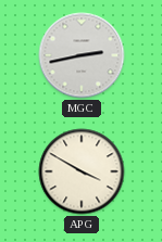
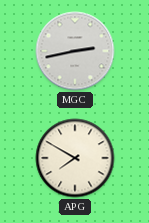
APG: 3:50 -> 7:50 (75, 158)
